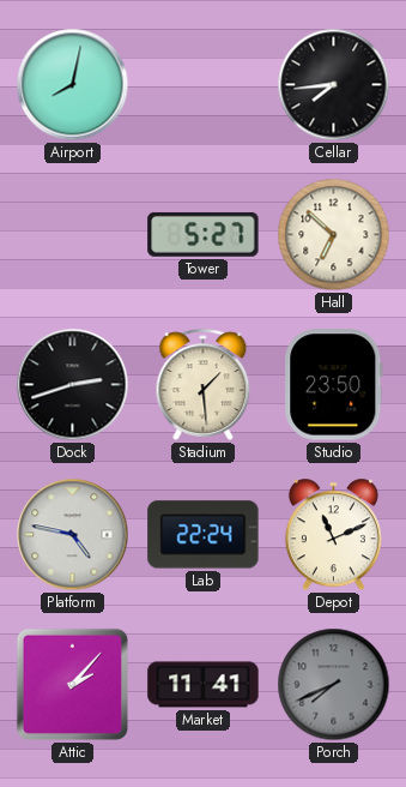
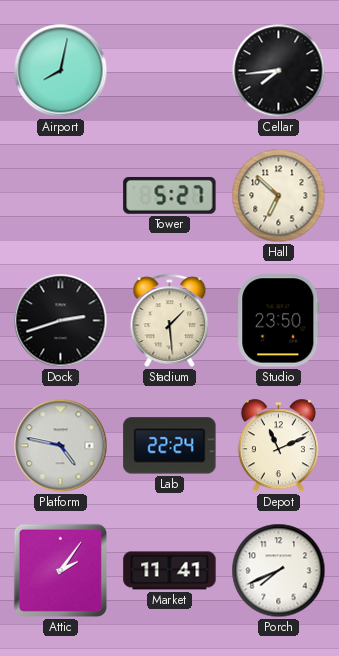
Attic: 2:07 -> 2:06 (60, 570)
Porch dial: grey -> white (279, 571)
